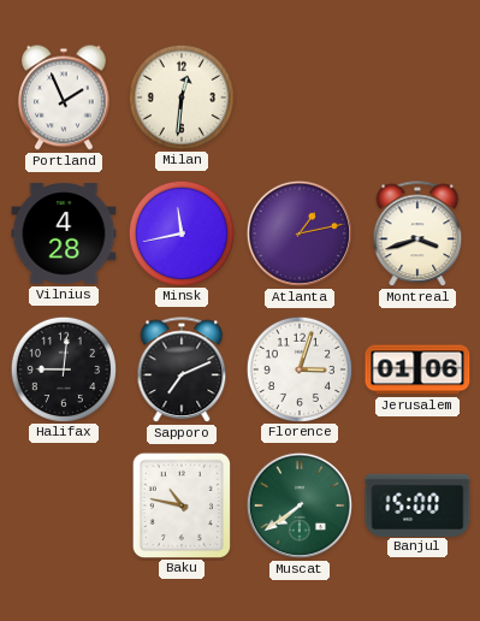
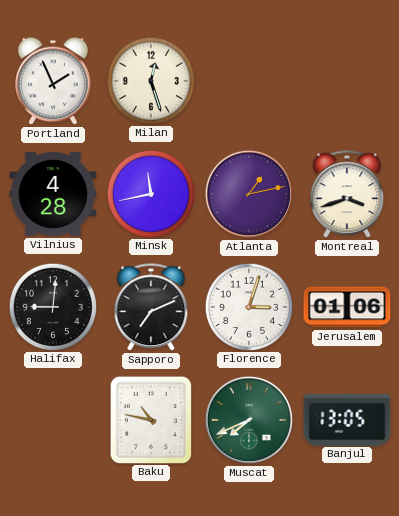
Milan: 12:31 -> 12:27 (150, 80)
Muscat: 7:39 -> 7:41 (249, 420)
Banjul: 15:00 -> 13:05 (347, 419)
